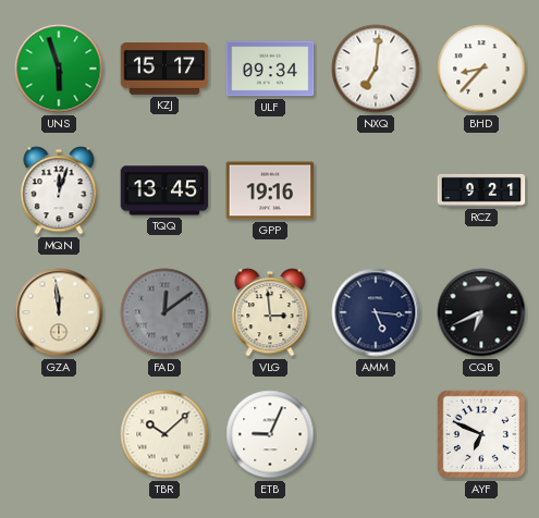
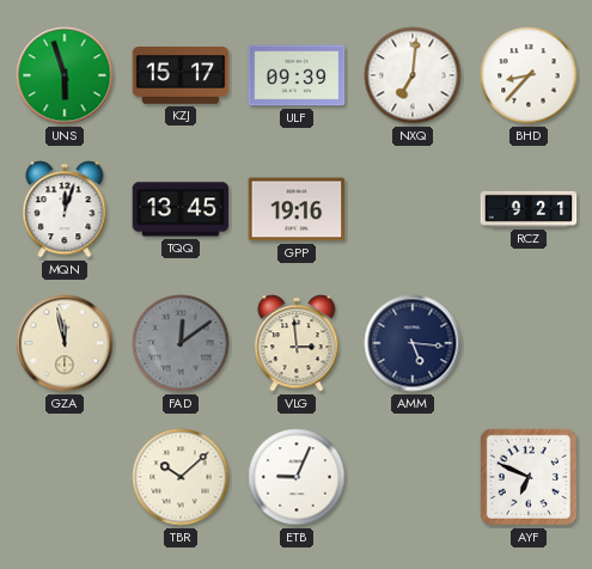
ULF: 09:34 -> 09:39 (297, 75)
GZA: 11:59 -> 11:58 (65, 343)
CQB: 6:41 -> none (481, 312)
